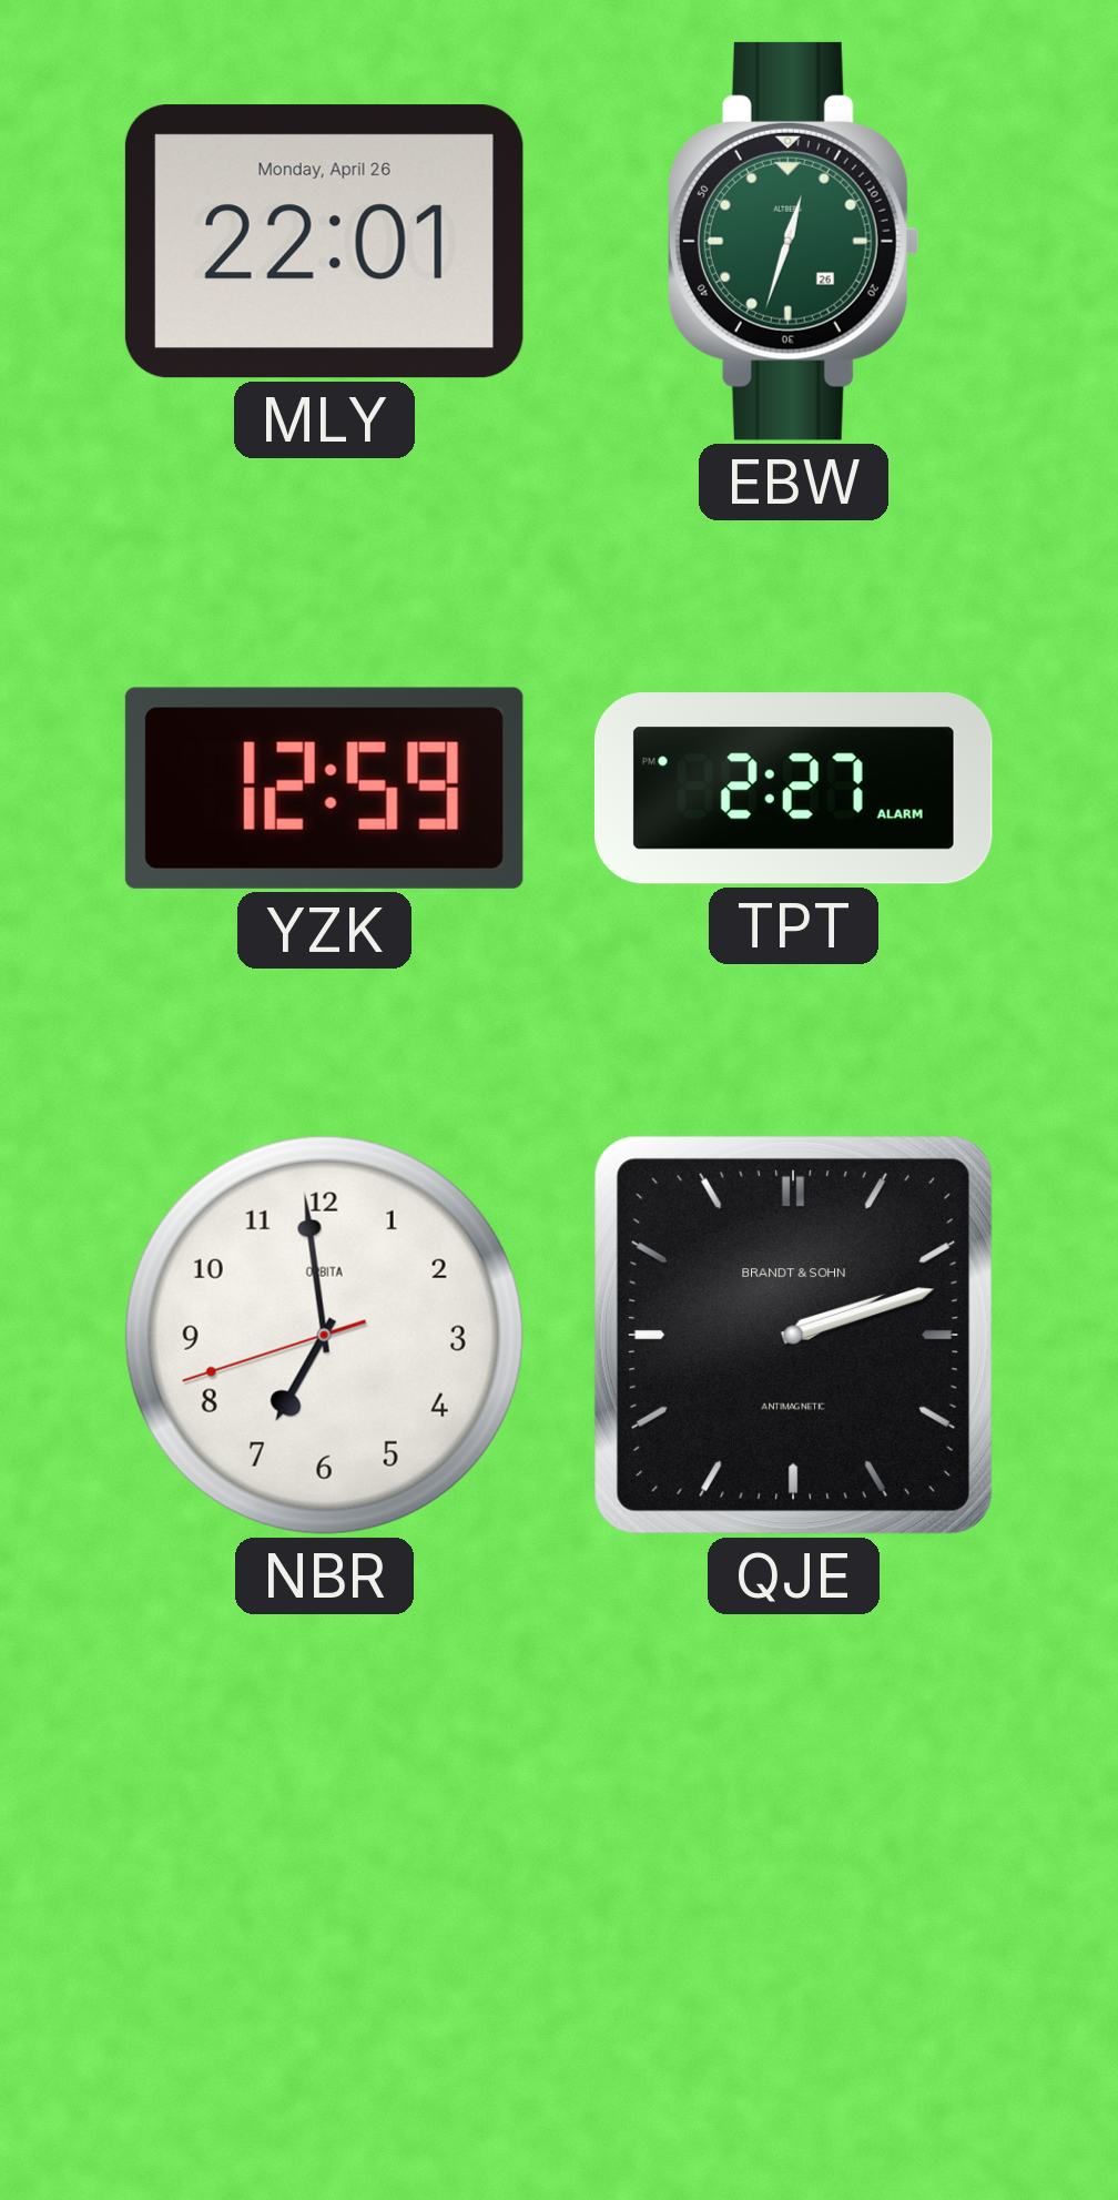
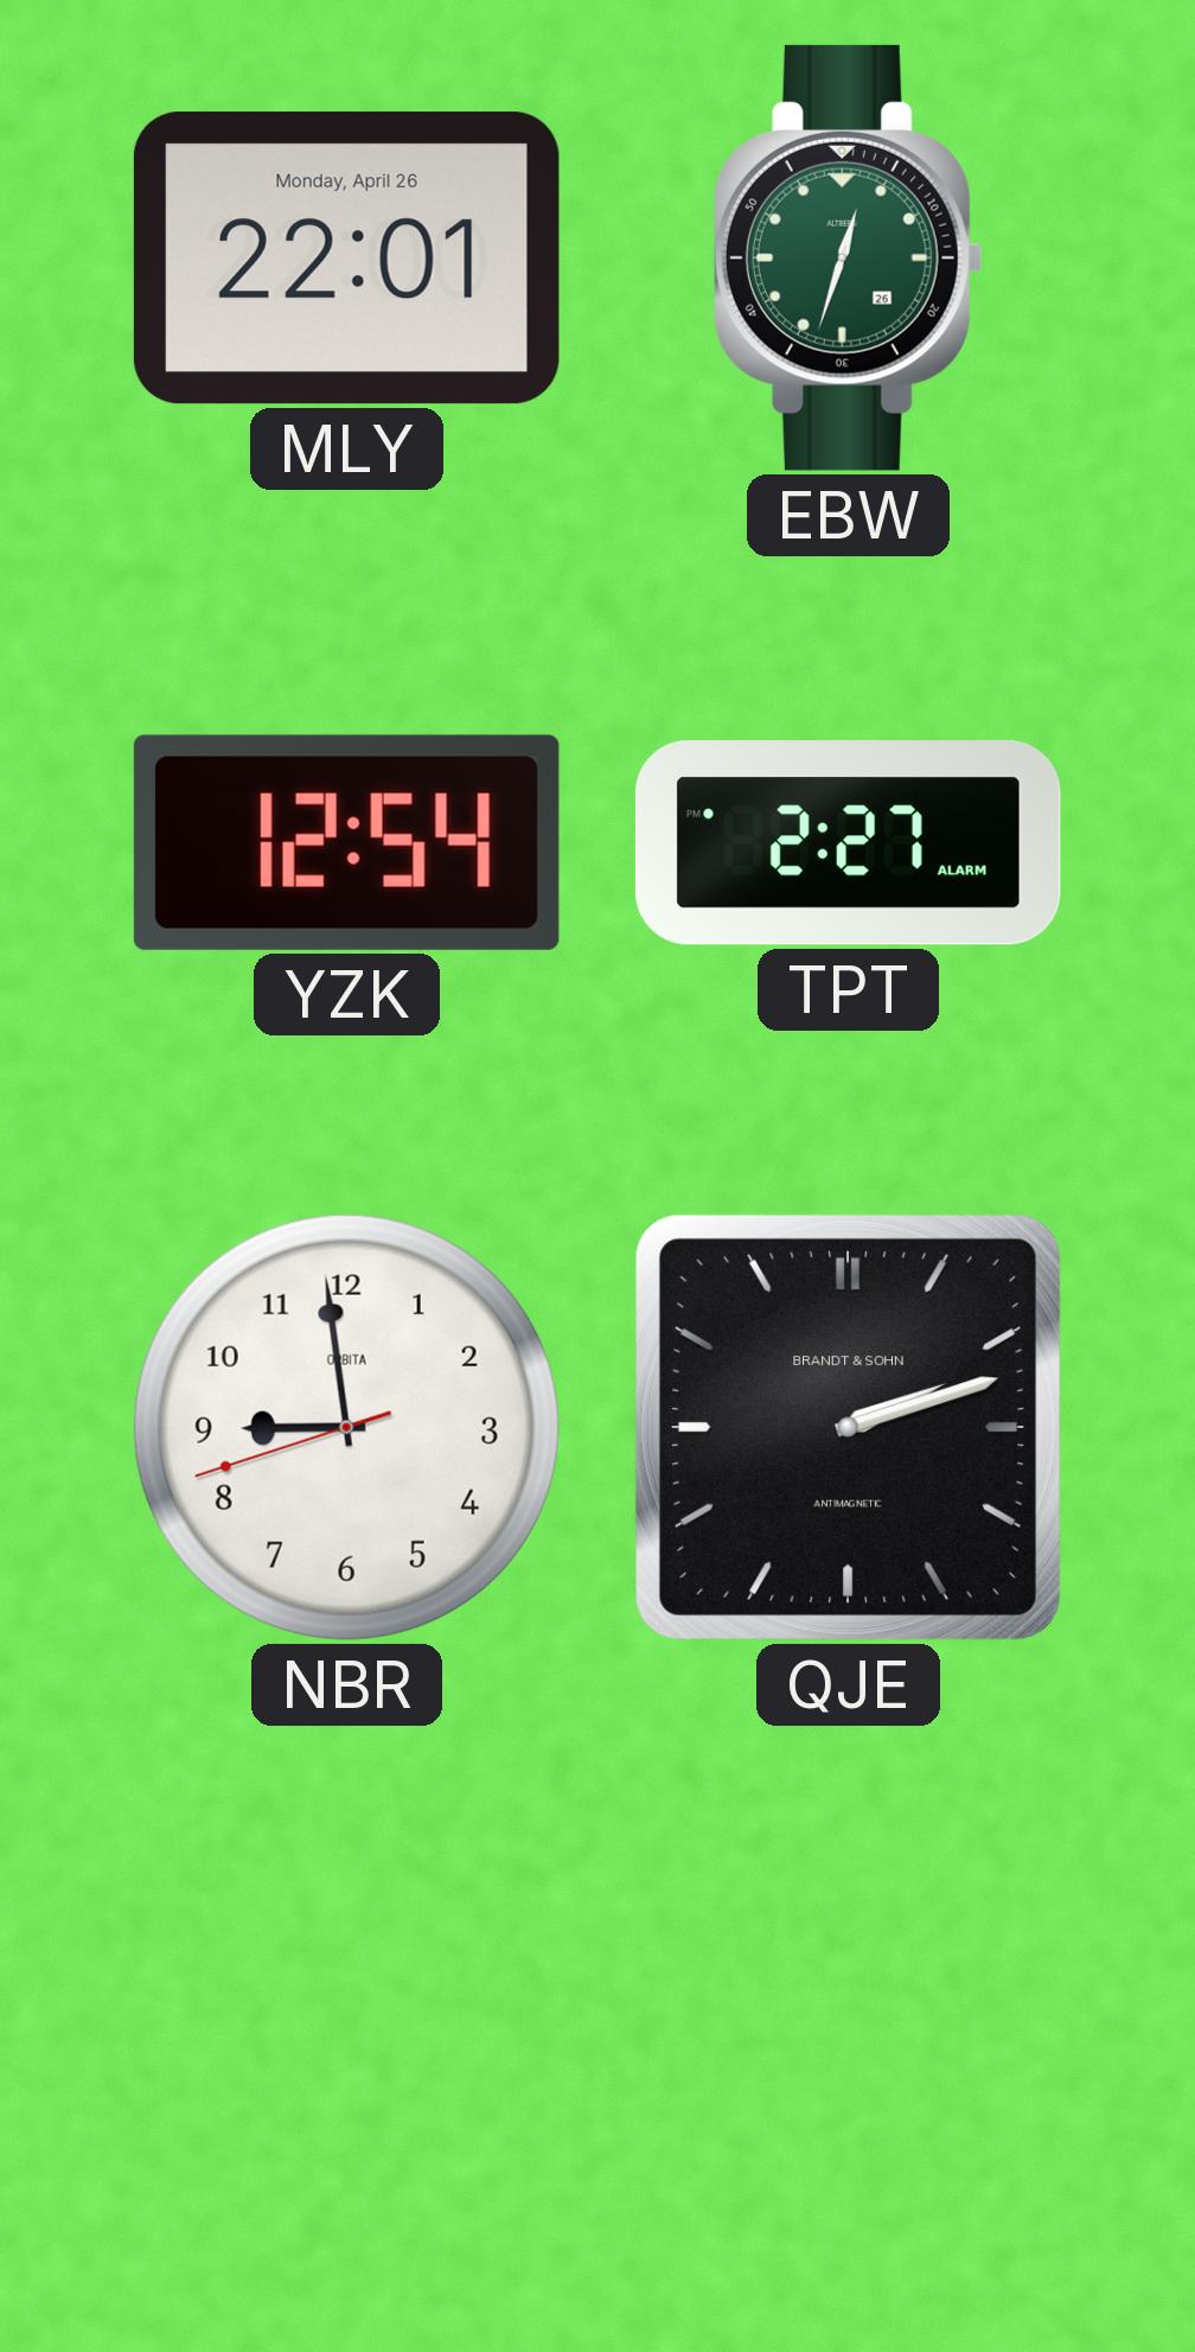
YZK: 12:59 -> 12:54 (346, 842)
NBR: 6:58 -> 8:58 (346, 1427)
